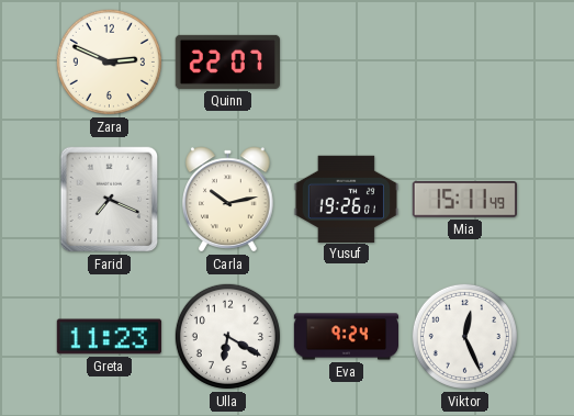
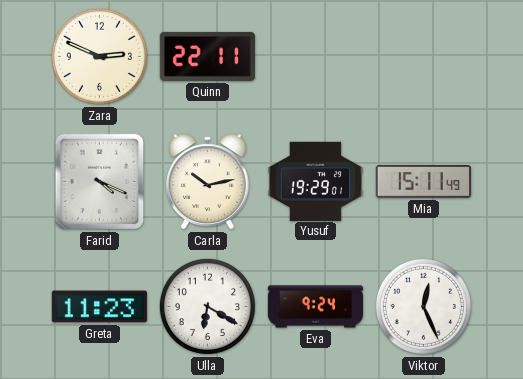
Quinn: 22:07 -> 22:11 (207, 56)
Farid: 7:19 -> 4:19 (100, 182)
Yusuf: 19:26 -> 19:29 (315, 181)
